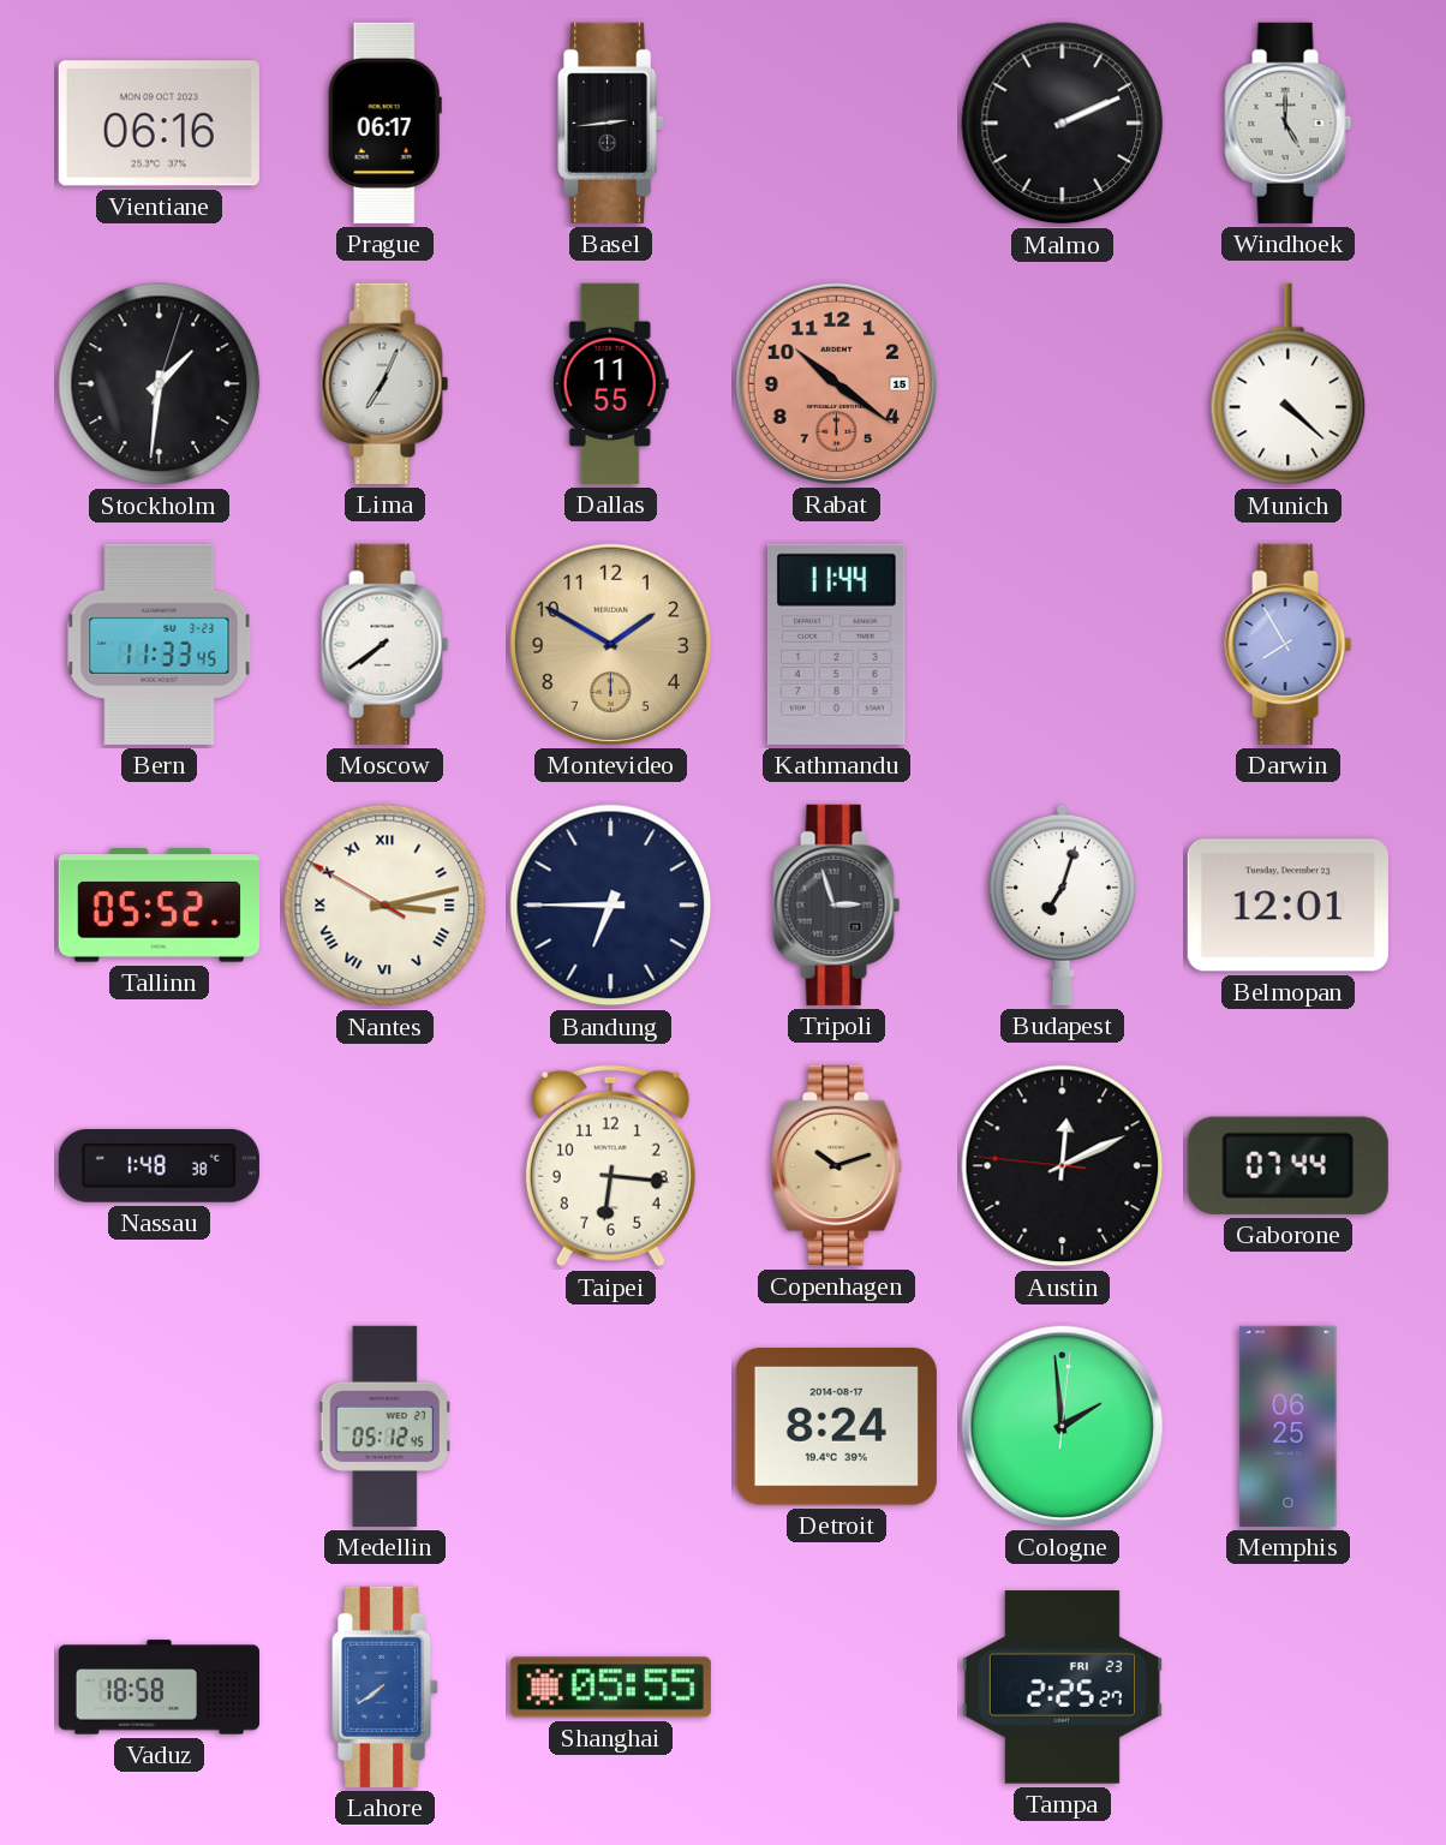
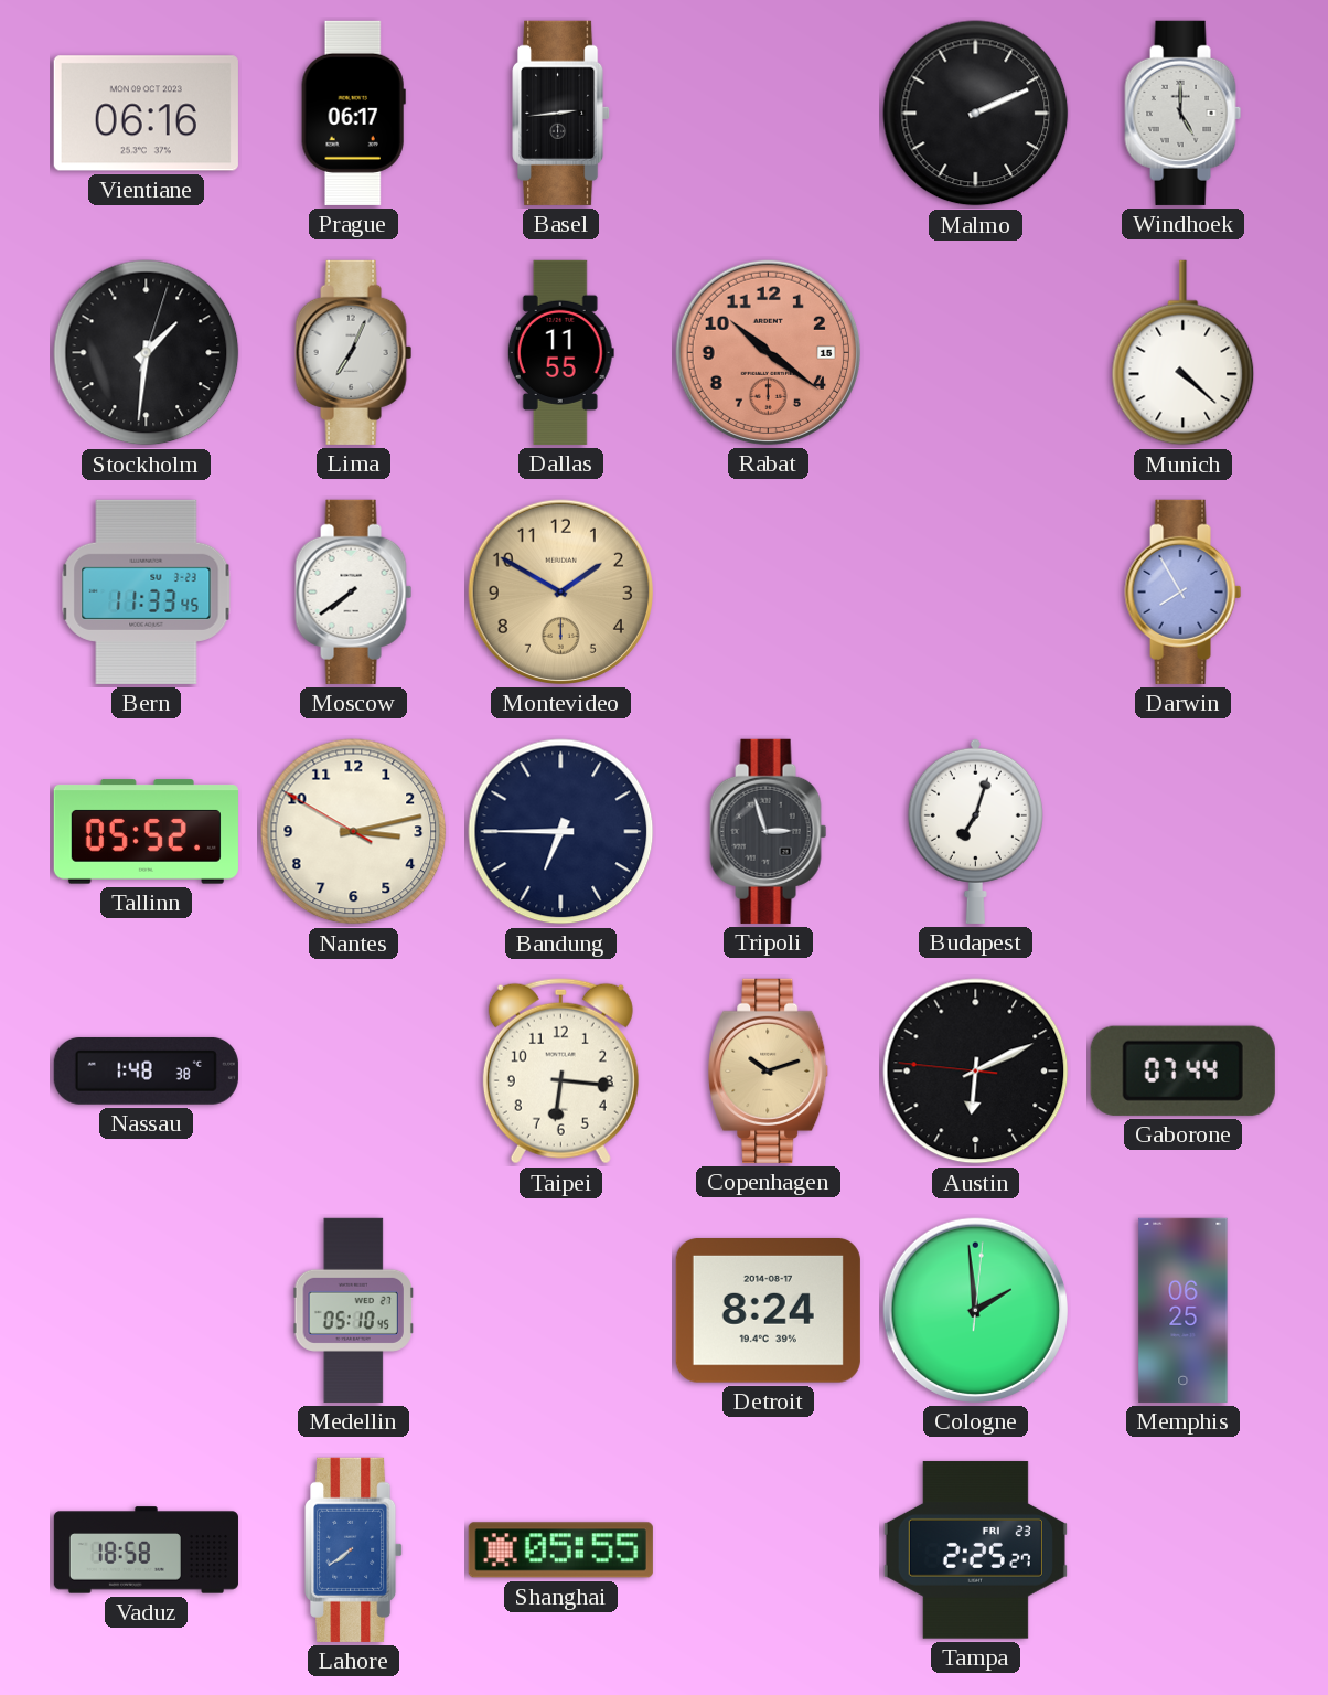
Kathmandu: 11:44 -> none (837, 644)
Nantes numerals: Roman -> Arabic (354, 832)
Belmopan: 12:01 -> none (1287, 906)
Austin: 12:10 -> 6:10 (976, 1072)
Medellin: 05:12 -> 05:10 (353, 1310)
